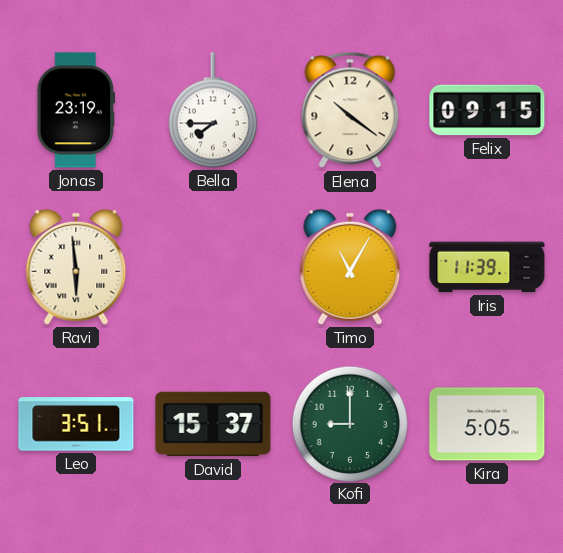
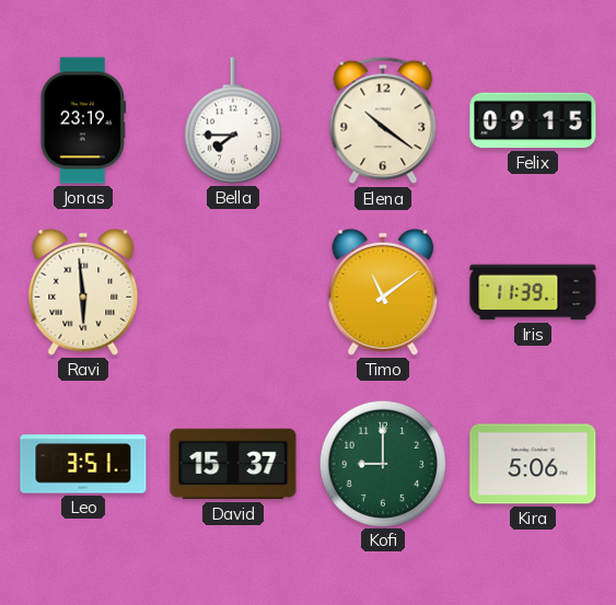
Timo: 11:05 -> 11:09 (383, 292)
Kira: 5:05 -> 5:06 (533, 464)
